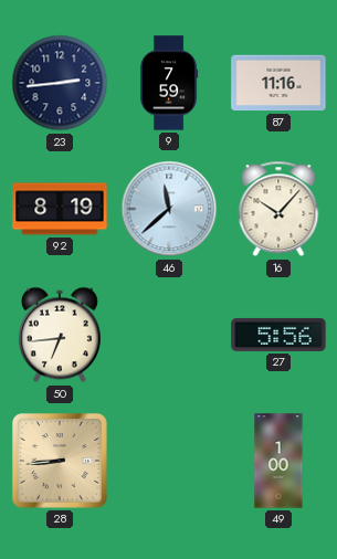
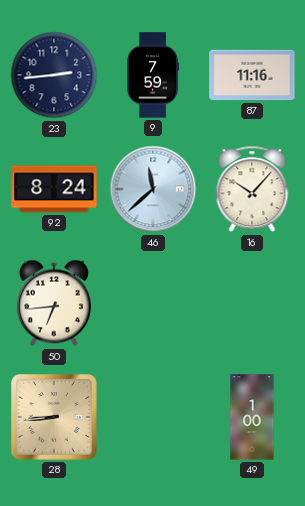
92: 8:19 -> 8:24 (54, 189)
27: 5:56 -> none (278, 335)
